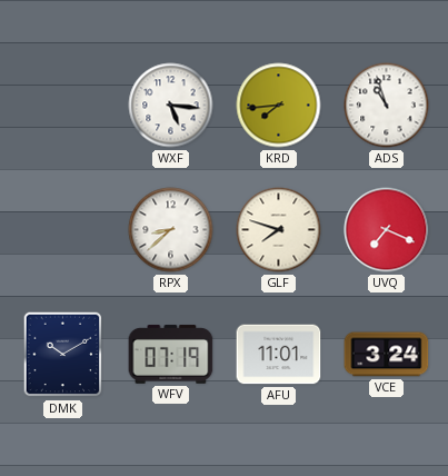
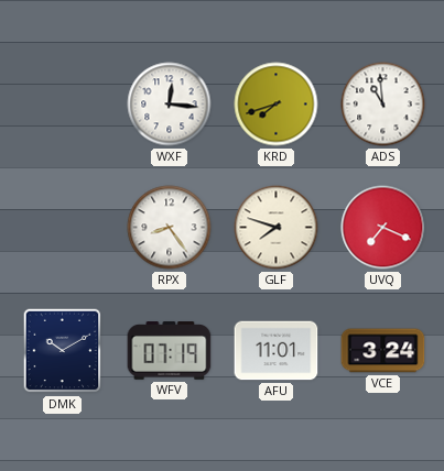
WXF: 5:16 -> 12:16 (170, 105)
KRD: 7:44 -> 7:42 (277, 105)
ADS: 10:57 -> 10:59 (383, 105)
RPX: 8:38 -> 8:24 (170, 228)
